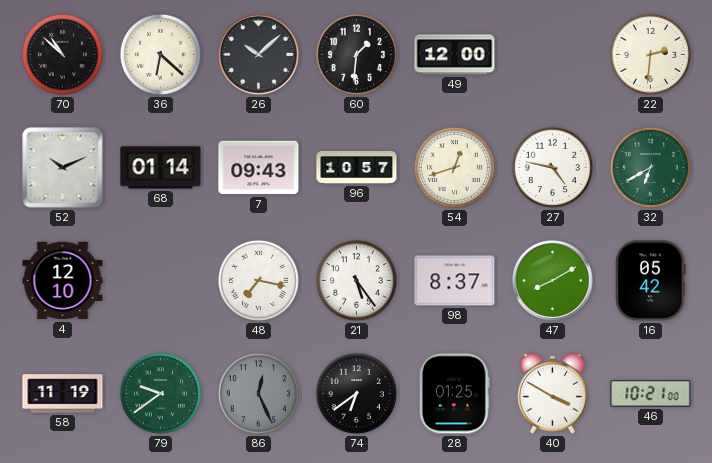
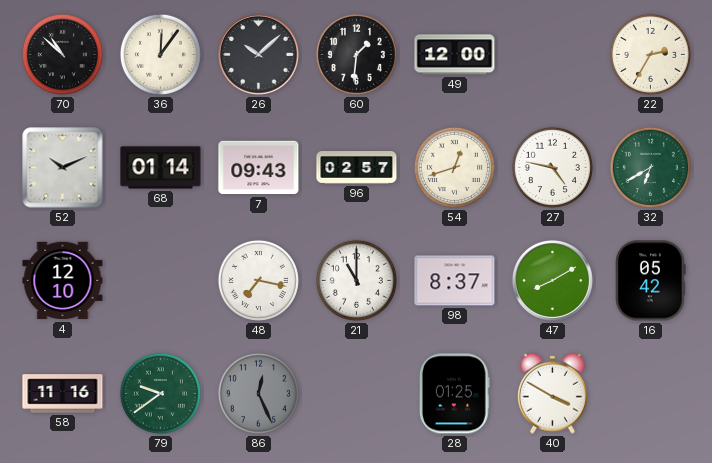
36: 6:22 -> 12:06 (160, 54)
22: 2:31 -> 2:35 (650, 54)
96: 10:57 -> 02:57 (357, 168)
21: 5:24 -> 11:00 (356, 280)
58: 11:19 -> 11:16 (63, 394)
74: 6:39 -> none (356, 393)
46: 10:21 -> none (651, 393)
